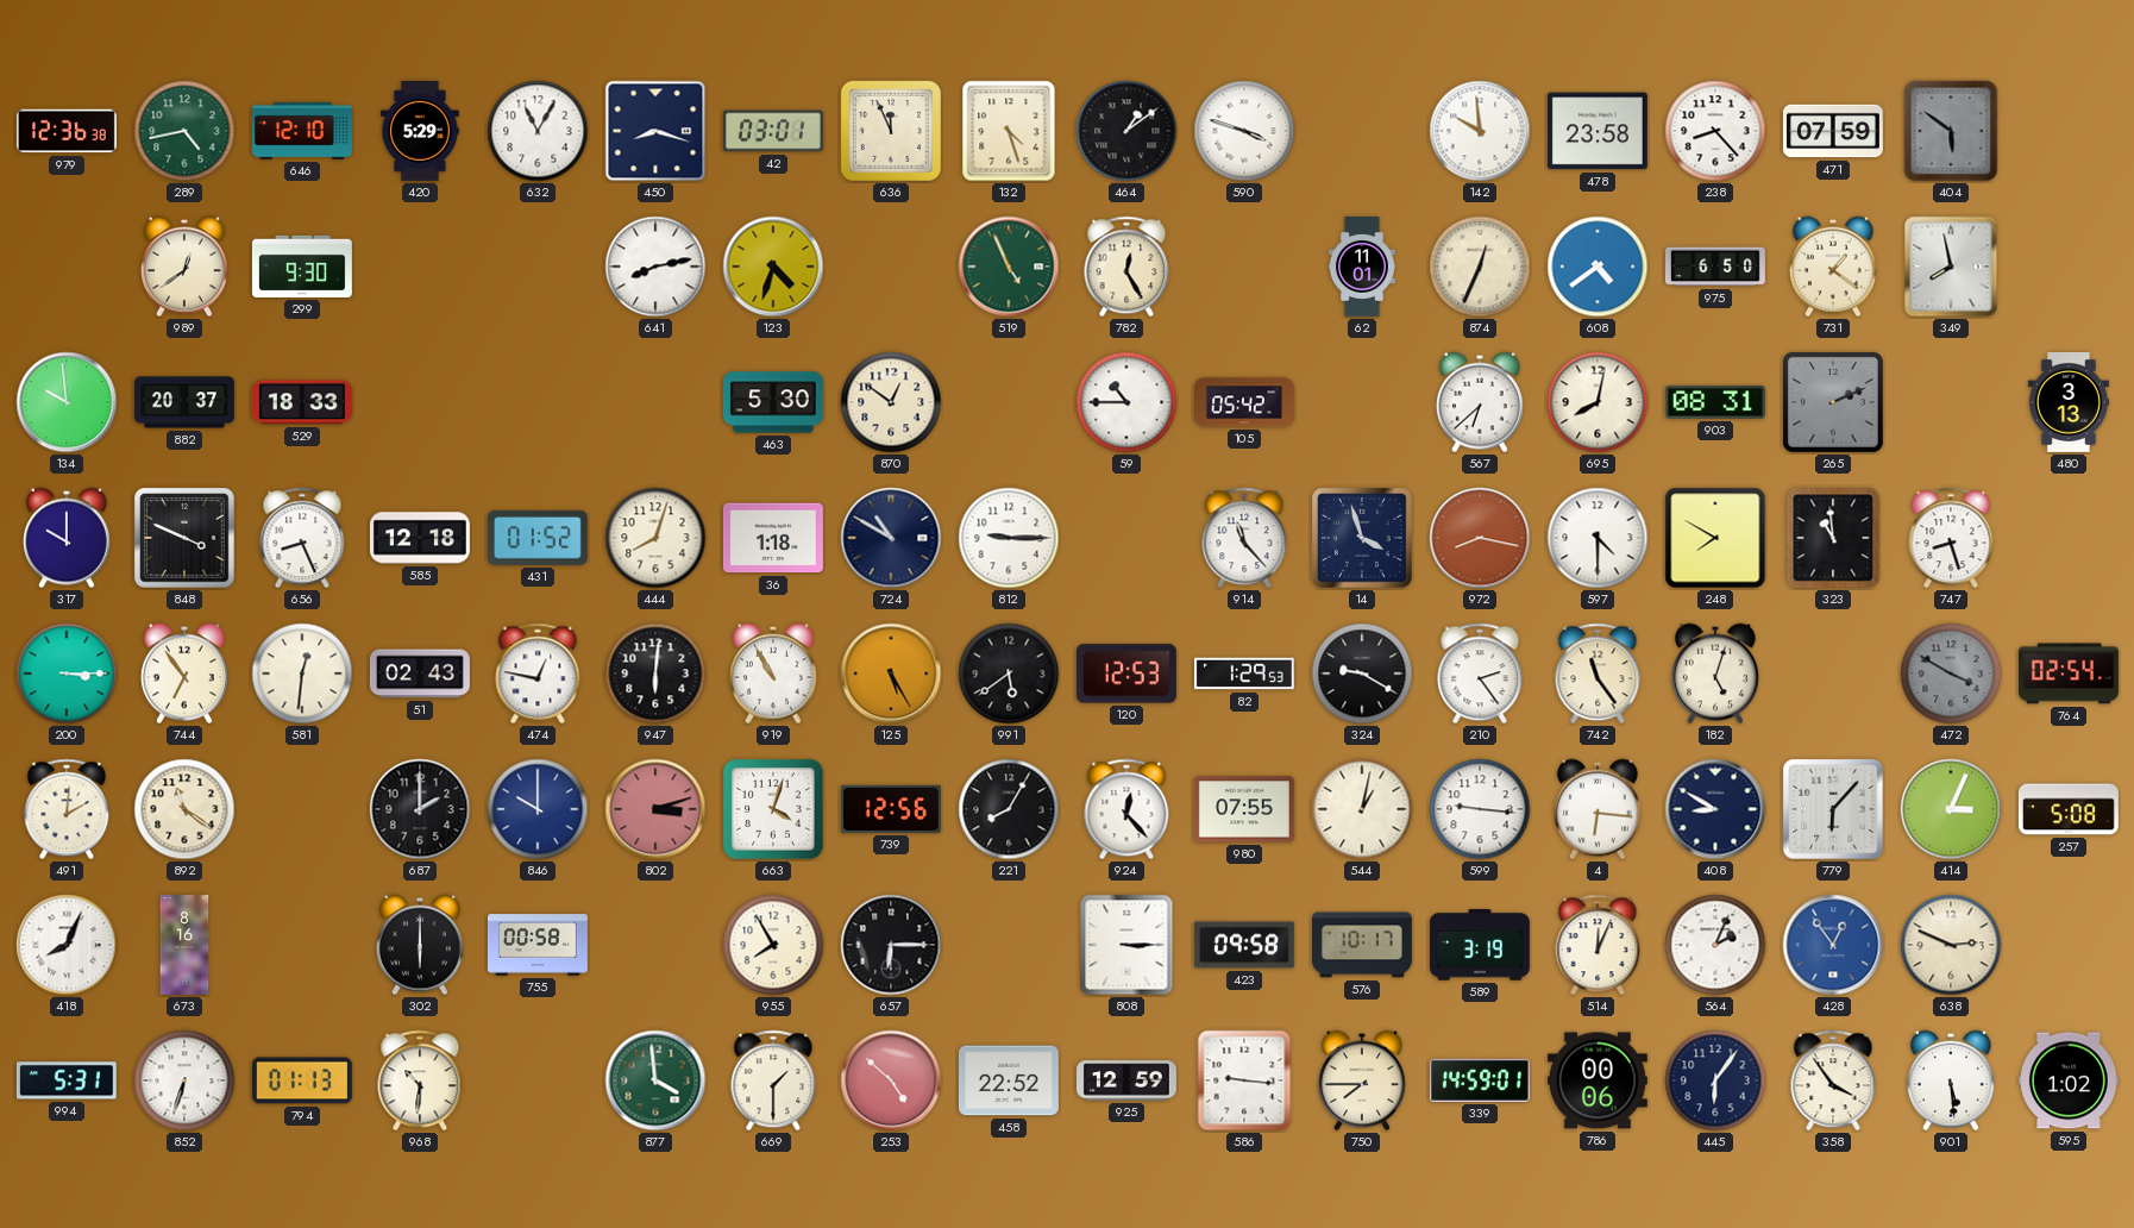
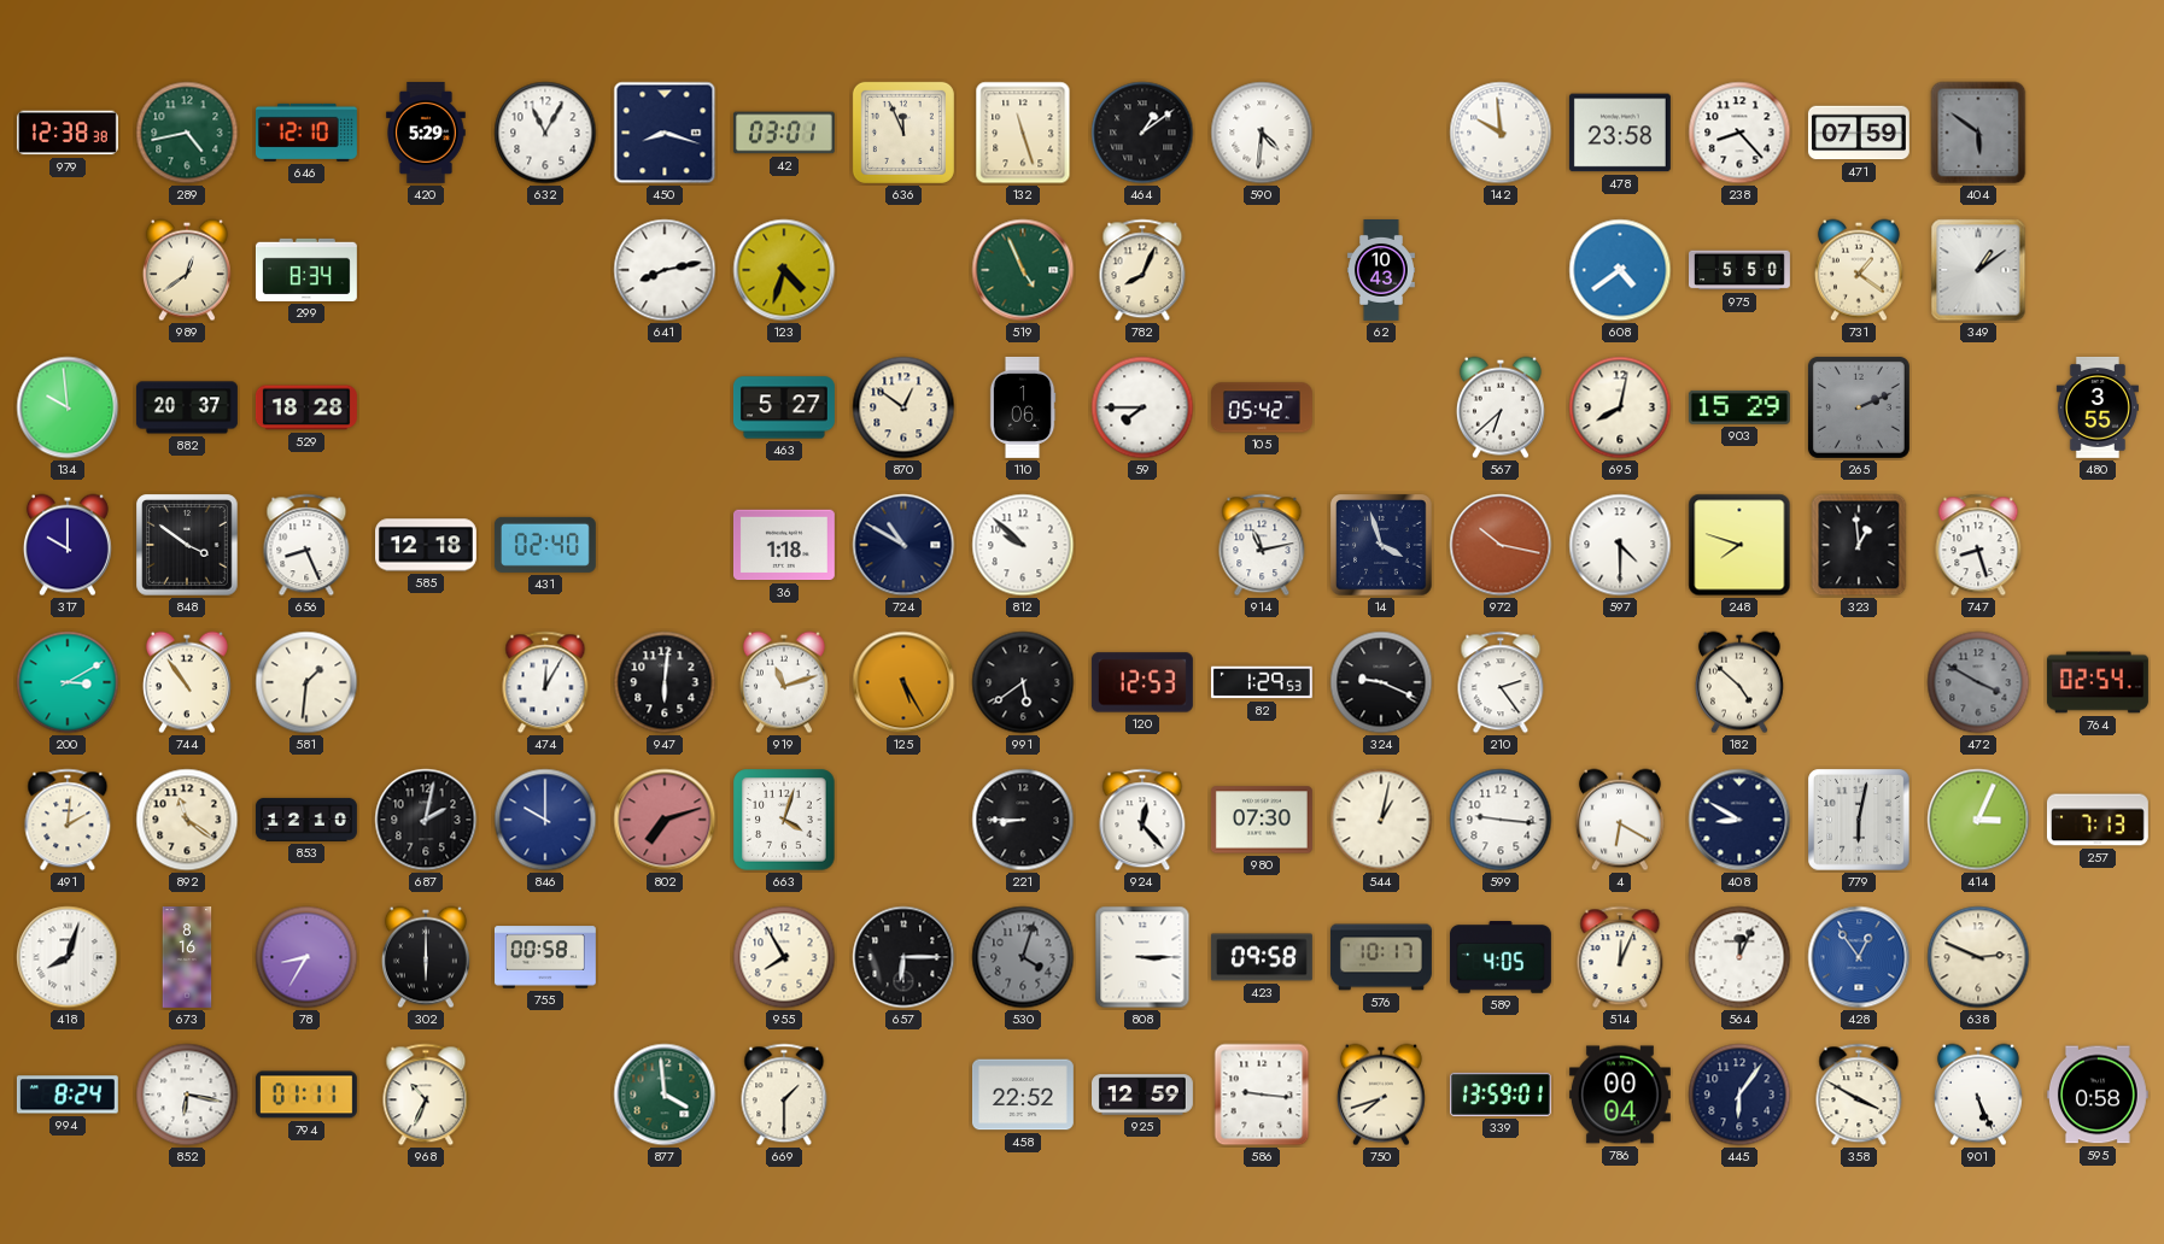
979: 12:36 -> 12:38 (68, 133)
132: 4:27 -> 11:27 (1023, 133)
590: 3:48 -> 4:31 (1262, 133)
299: 9:30 -> 8:34 (306, 270)
782: 12:25 -> 8:04 (1142, 270)
62: 11:01 -> 10:43 (1381, 271)
874: 12:34 -> none (1480, 267)
975: 6:50 -> 5:50 (1741, 270)
349: 7:58 -> 1:09 (1978, 270)
529: 18:33 -> 18:28 (306, 407)
463: 5:30 -> 5:27 (784, 407)
110: none -> 1:06 (1023, 407)
59: 10:45 -> 7:45 (1142, 407)
903: 08:31 -> 15:29 (1739, 407)
480: 3:13 -> 3:55 (2098, 409)
848: 3:49 -> 3:51 (187, 545)
431: 01:52 -> 02:40 (545, 545)
444: 8:03 -> none (655, 538)
812: 9:15 -> 9:52 (1023, 545)
914: 11:23 -> 11:13 (1262, 545)
972: 8:17 -> 10:17 (1501, 545)
248: 7:50 -> 7:48 (1739, 545)
323: 10:59 -> 12:59 (1859, 545)
200: 3:15 -> 3:10 (68, 682)
744: 6:54 -> 10:54 (187, 682)
581: 12:31 -> 1:31 (306, 682)
51: 02:43 -> none (420, 673)
474: 12:47 -> 12:05 (545, 682)
919: 10:55 -> 11:12 (784, 682)
324: 9:20 -> 9:19 (1381, 682)
742: 11:24 -> none (1598, 673)
182: 5:03 -> 4:52 (1739, 682)
853: none -> 12:10 (306, 820)
687: 2:00 -> 2:02 (426, 820)
802: 3:12 -> 7:12 (665, 820)
739: 12:56 -> none (891, 809)
221: 8:05 -> 8:45 (1023, 820)
980: 07:55 -> 07:30 (1262, 820)
4: 6:16 -> 6:20 (1620, 820)
779: 6:07 -> 6:02 (1859, 820)
257: 5:08 -> 7:13 (2098, 820)
418: 8:04 -> 8:03 (68, 957)
78: none -> 8:35 (306, 957)
530: none -> 4:03 (1023, 957)
589: 3:19 -> 4:05 (1501, 957)
564: 2:04 -> 12:04 (1739, 957)
994: 5:31 -> 8:24 (68, 1095)
852: 6:33 -> 6:17 (187, 1095)
794: 01:13 -> 01:11 (306, 1095)
968: 10:31 -> 10:34 (426, 1095)
253: 4:52 -> none (891, 1080)
750: 7:45 -> 7:42 (1381, 1095)
339: 14:59 -> 13:59 (1501, 1095)
786: 00:06 -> 00:04 (1620, 1095)
358: 3:54 -> 3:50 (1859, 1095)
901: 5:29 -> 5:26 (1978, 1095)
595: 1:02 -> 0:58 (2098, 1095)
